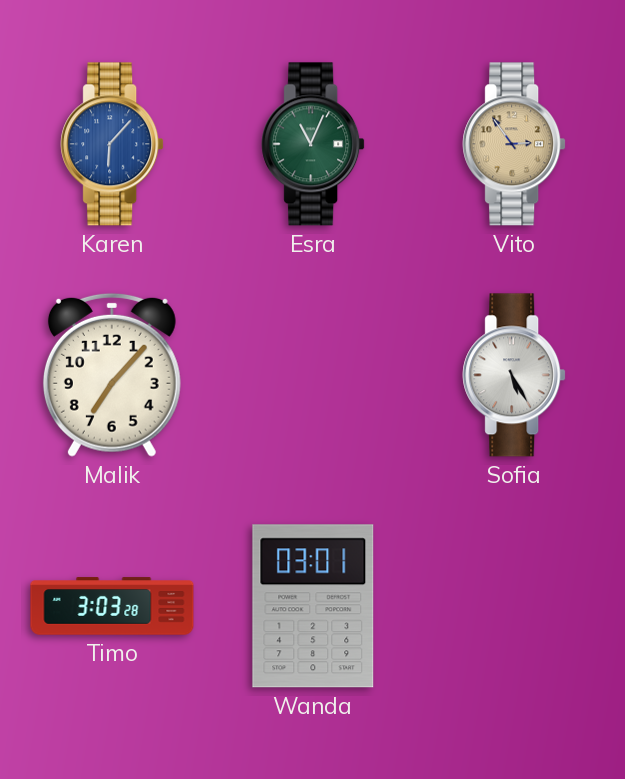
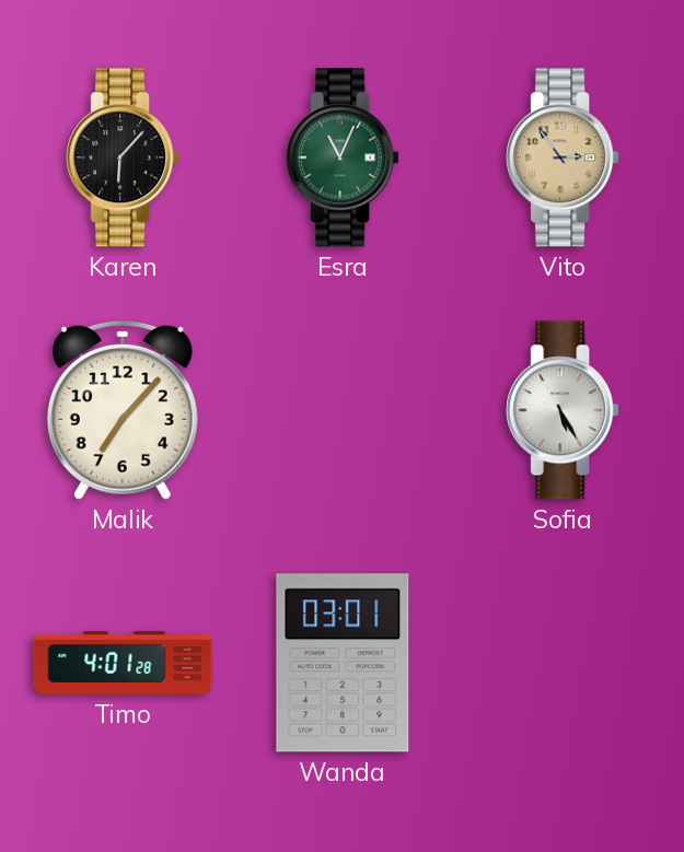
Karen dial: blue -> black (123, 157)
Timo: 3:03 -> 4:01 (123, 663)
